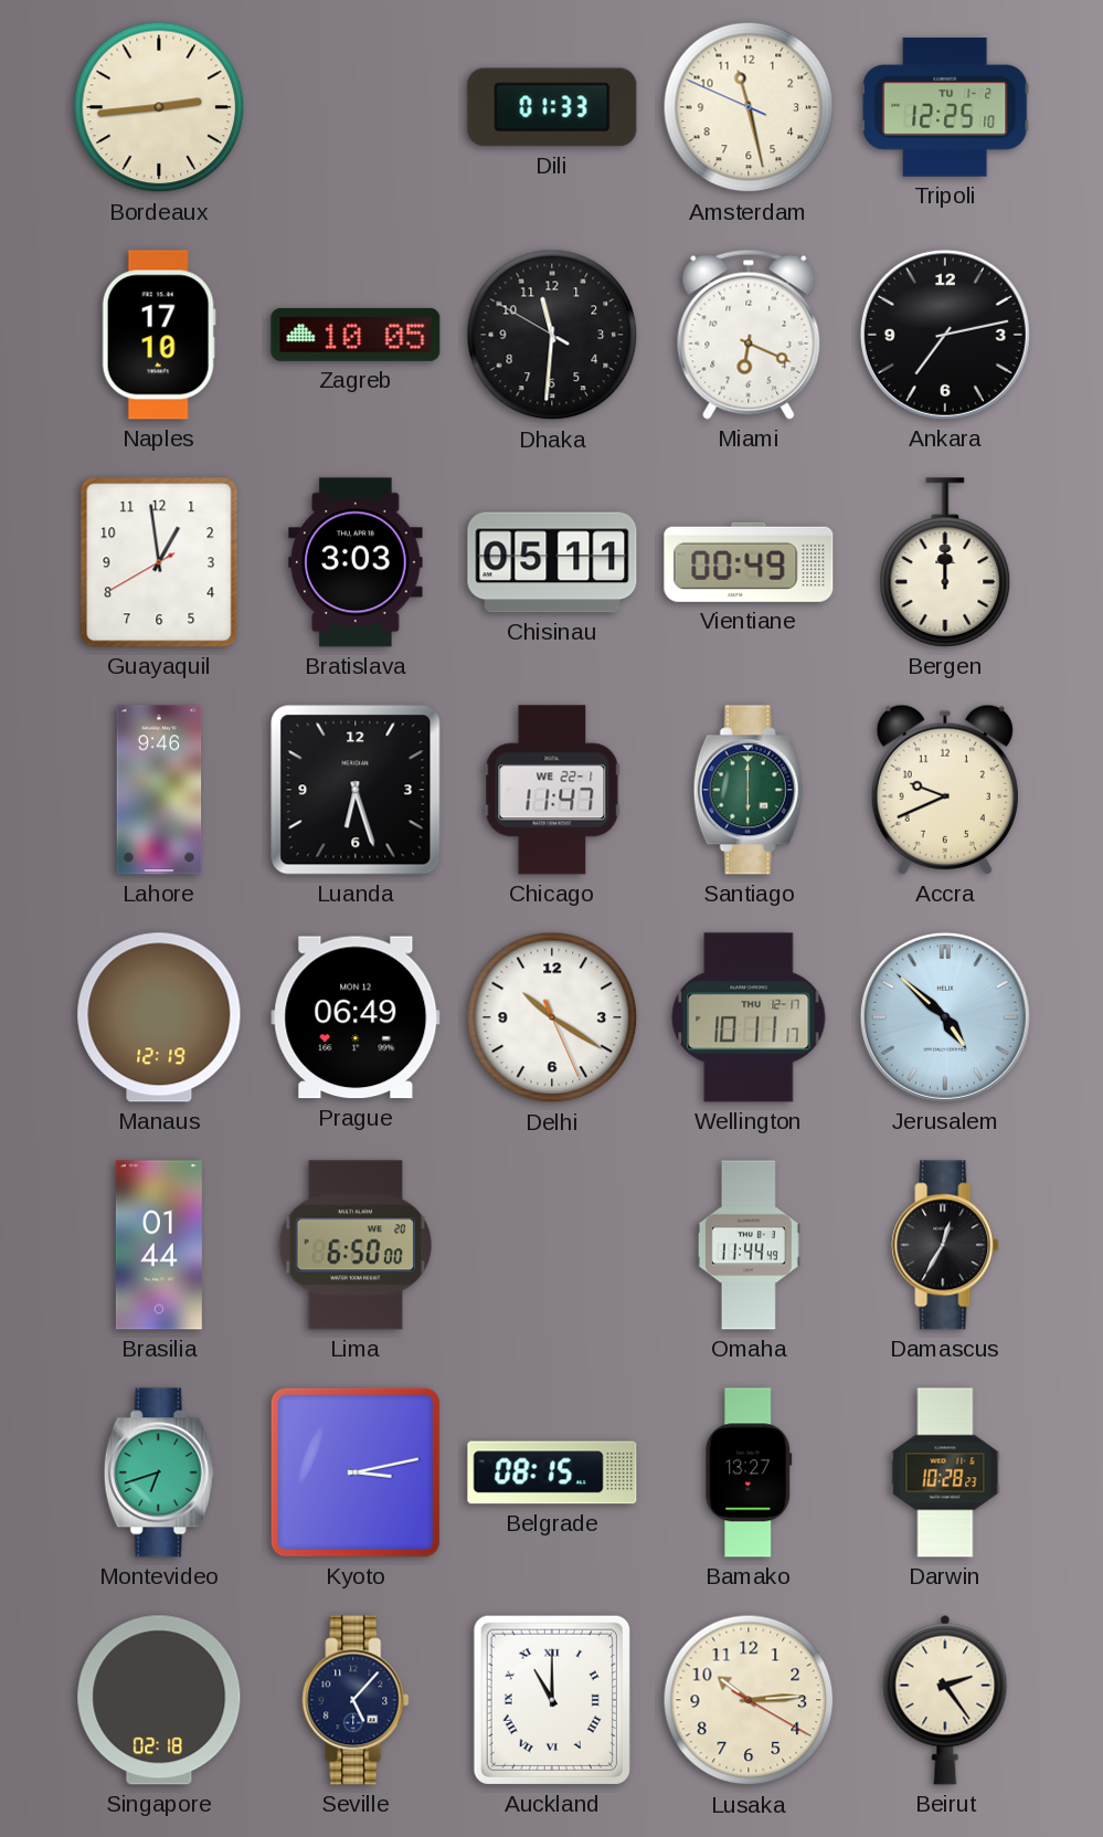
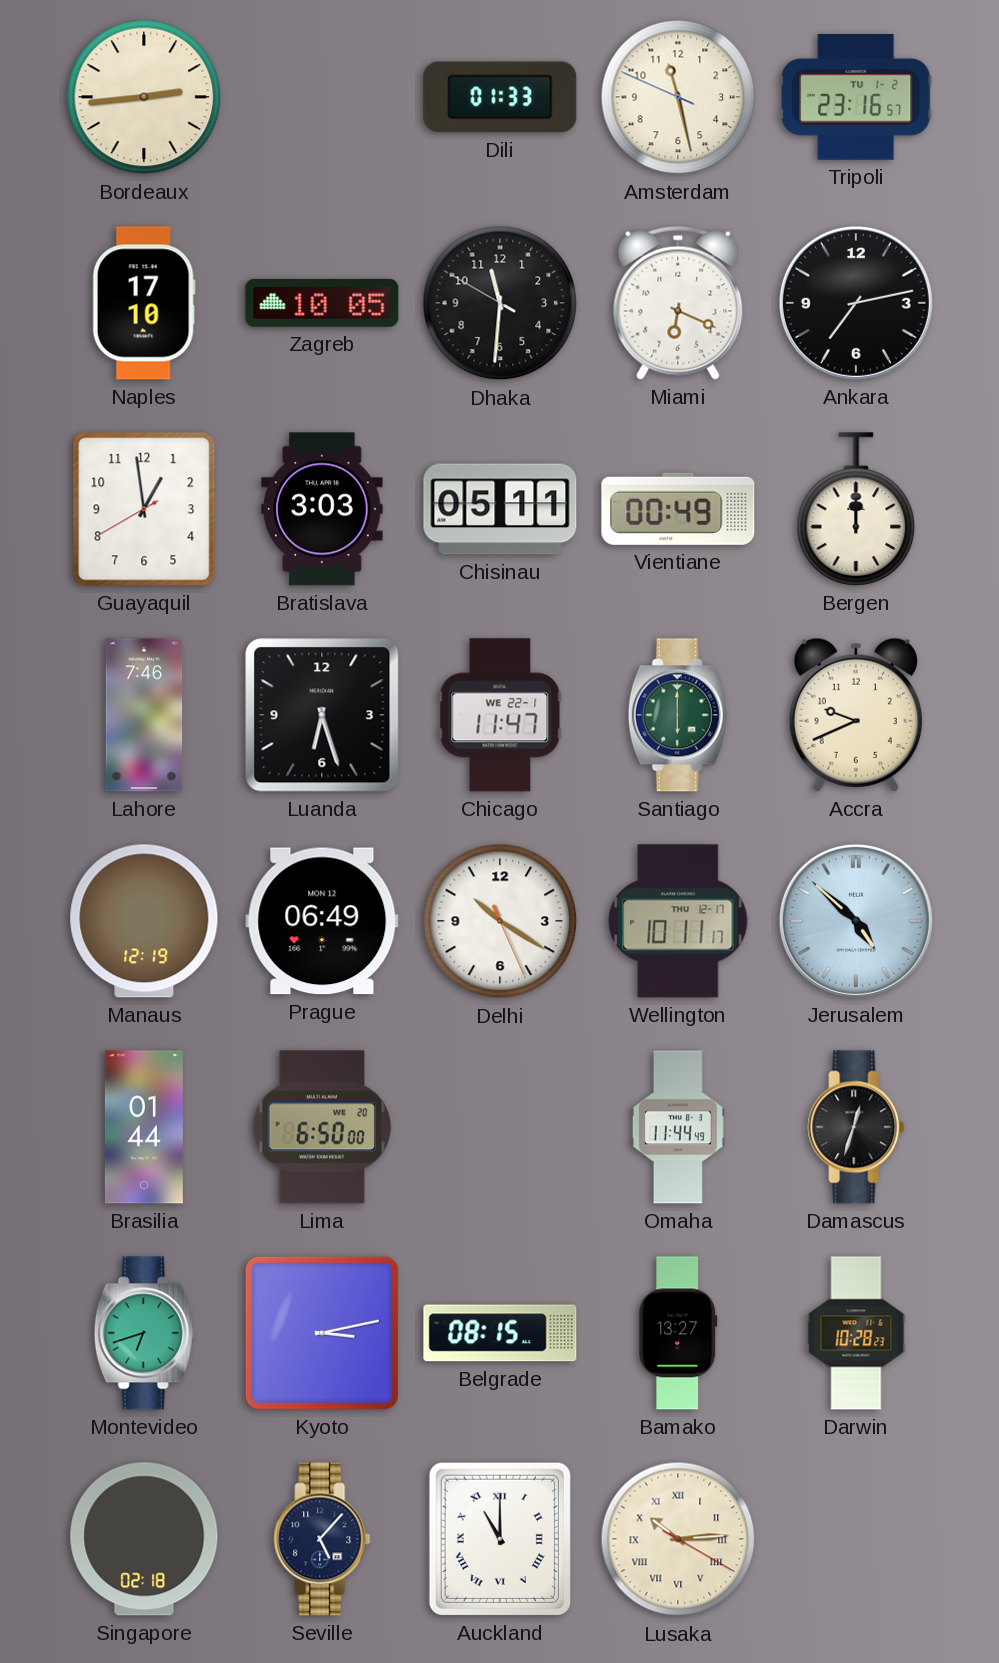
Tripoli: 12:25 -> 23:16 (856, 97)
Lahore: 9:46 -> 7:46 (144, 715)
Damascus: 12:35 -> 12:33 (856, 1127)
Lusaka numerals: Arabic -> Roman (678, 1539)
Beirut: 2:24 -> none (945, 1700)
